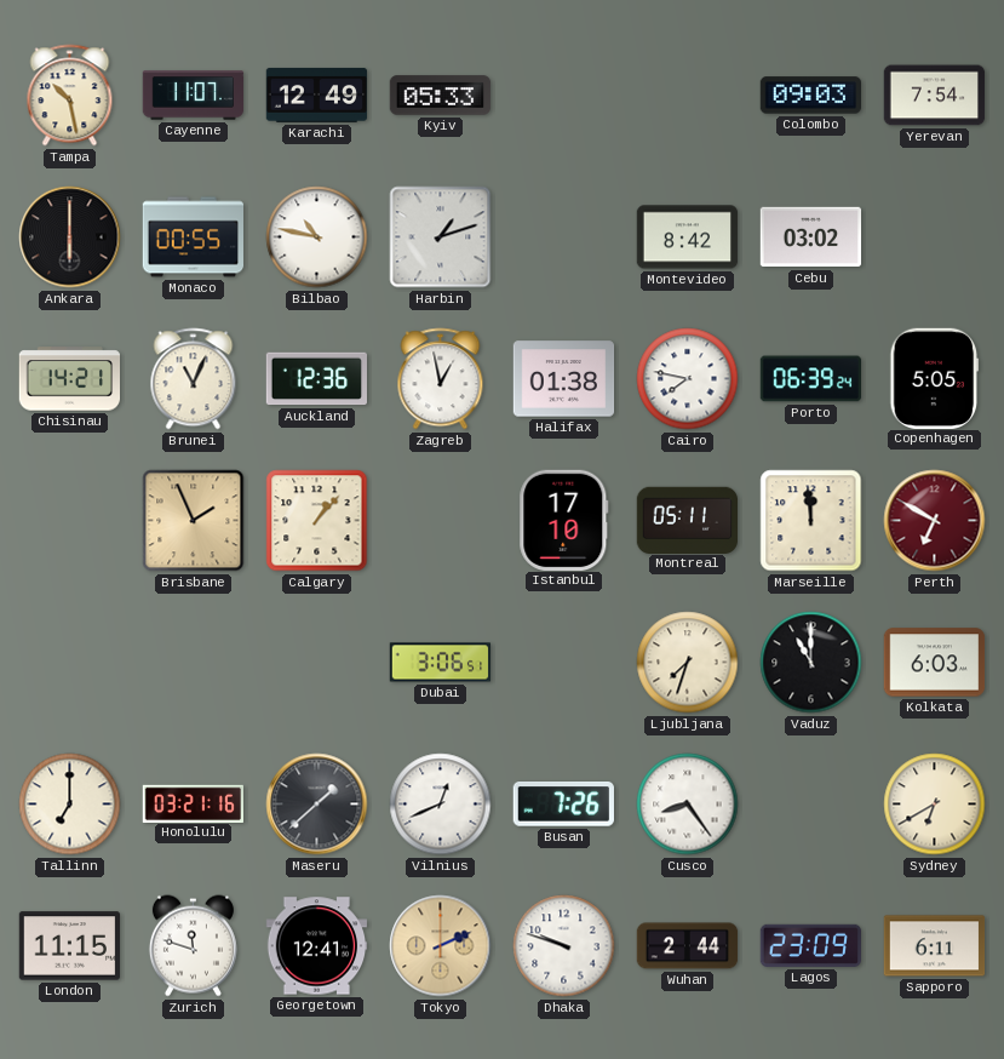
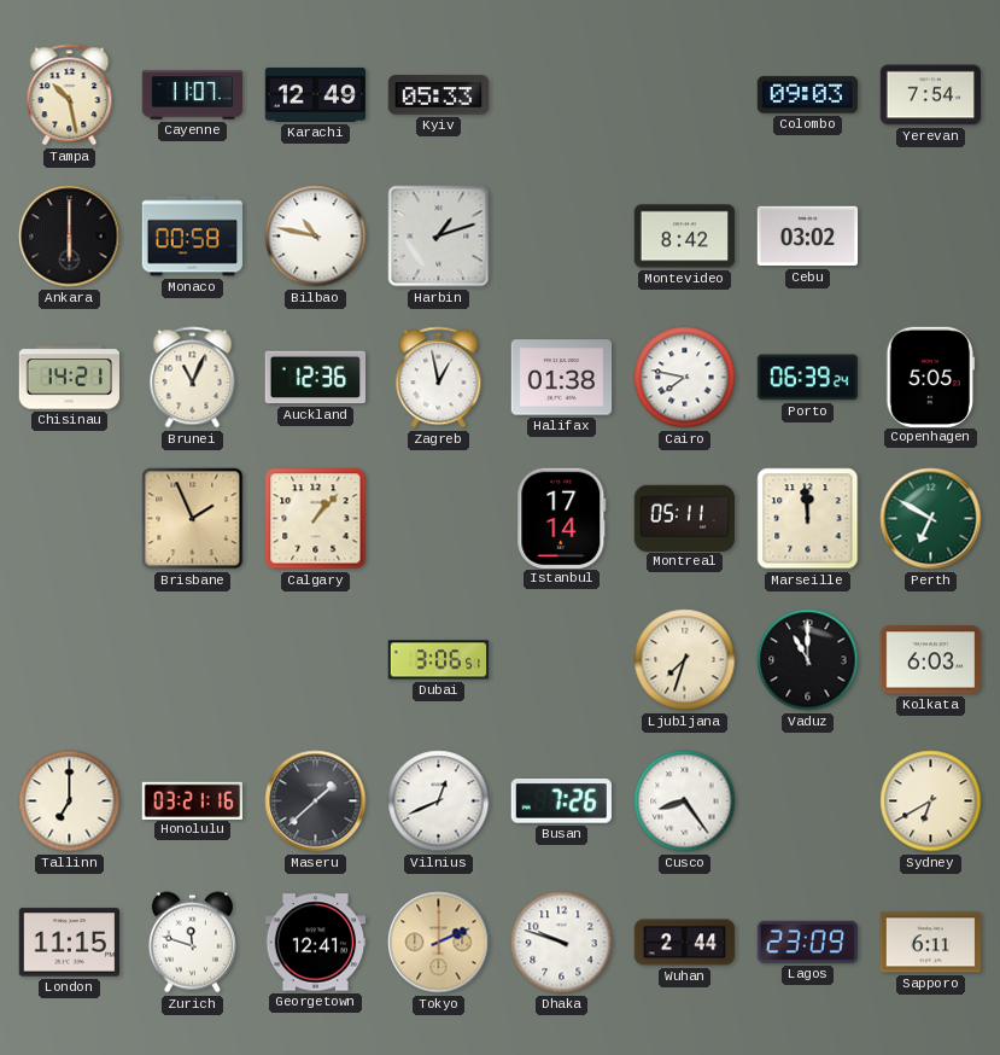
Monaco: 00:55 -> 00:58 (193, 237)
Istanbul: 17:10 -> 17:14 (562, 518)
Perth dial: burgundy -> green (931, 519)
